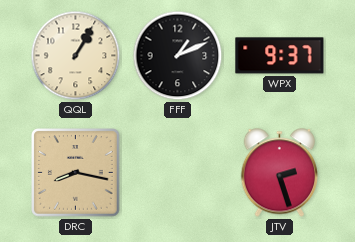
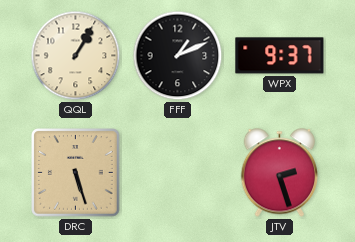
DRC: 8:17 -> 5:27 (76, 173)
